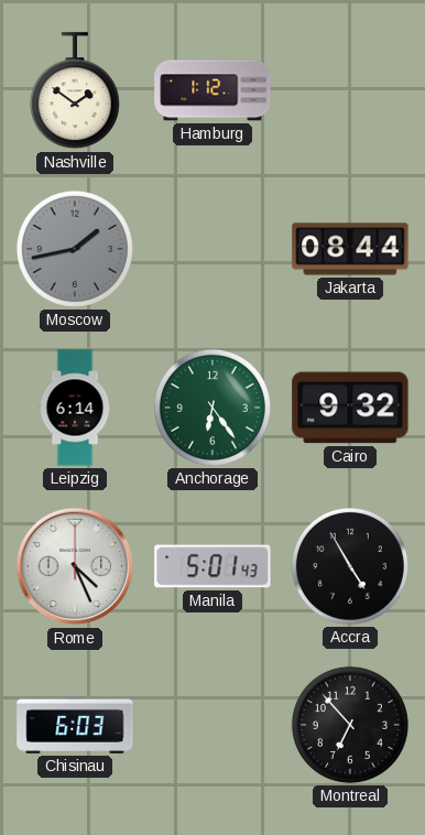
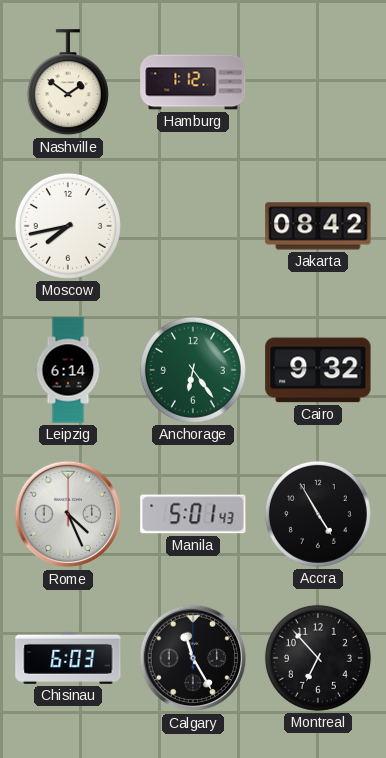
Moscow: 1:43 -> 7:43 (68, 226)
Moscow dial: grey -> white (68, 226)
Jakarta: 08:44 -> 08:42 (318, 226)
Calgary: none -> 11:25 (193, 658)
